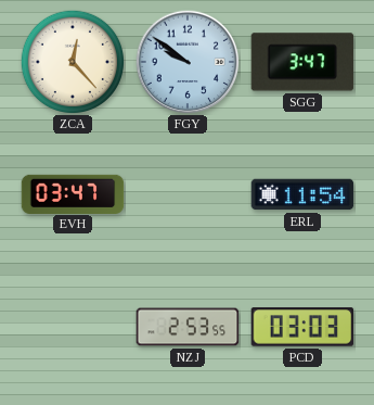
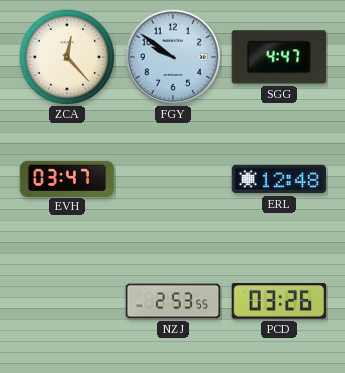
SGG: 3:47 -> 4:47 (279, 57)
ERL: 11:54 -> 12:48 (279, 179)
PCD: 03:03 -> 03:26 (279, 301)
